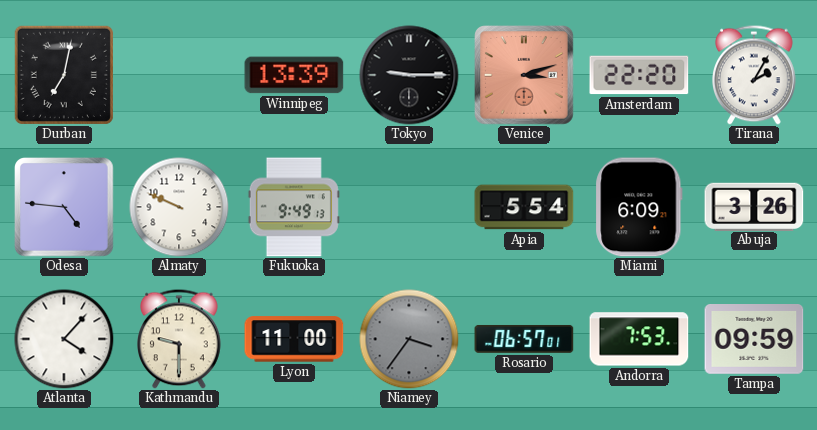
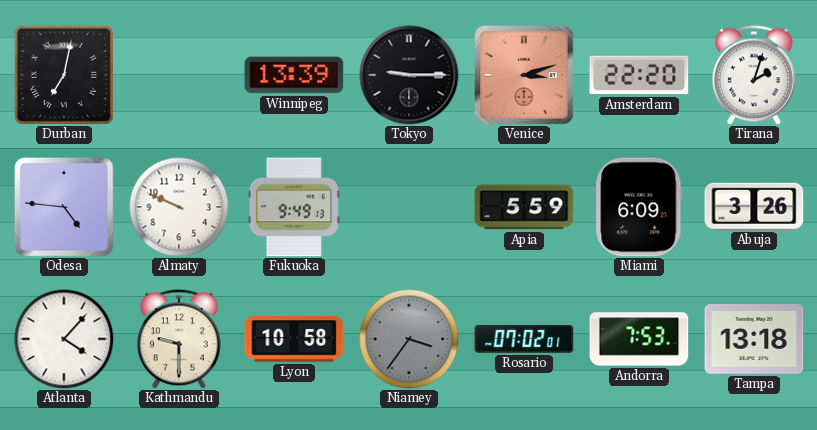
Tirana: 2:05 -> 2:03 (755, 75)
Apia: 5:54 -> 5:59 (524, 207)
Lyon: 11:00 -> 10:58 (294, 339)
Rosario: 06:57 -> 07:02 (524, 339)
Tampa: 09:59 -> 13:18 (754, 340)
